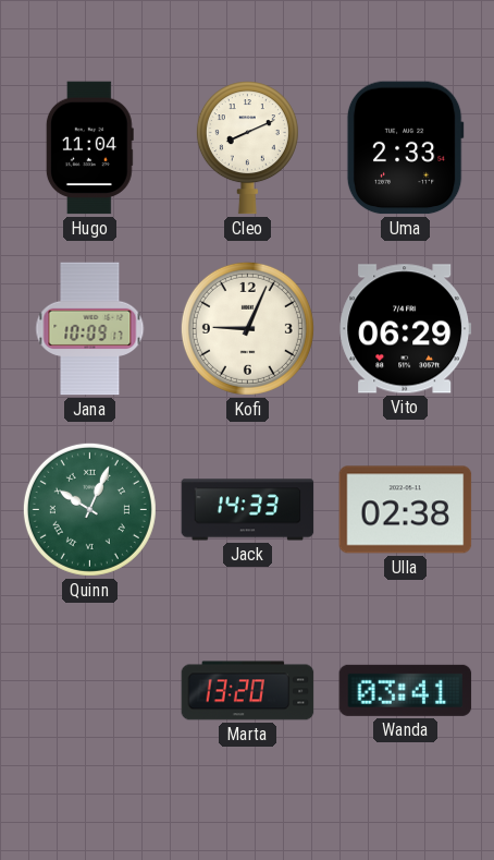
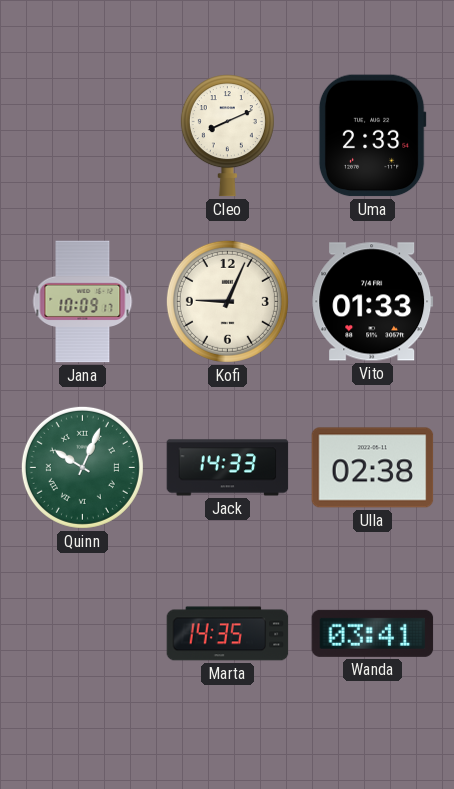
Hugo: 11:04 -> none (89, 148)
Vito: 06:29 -> 01:33 (373, 302)
Marta: 13:20 -> 14:35 (228, 634)
